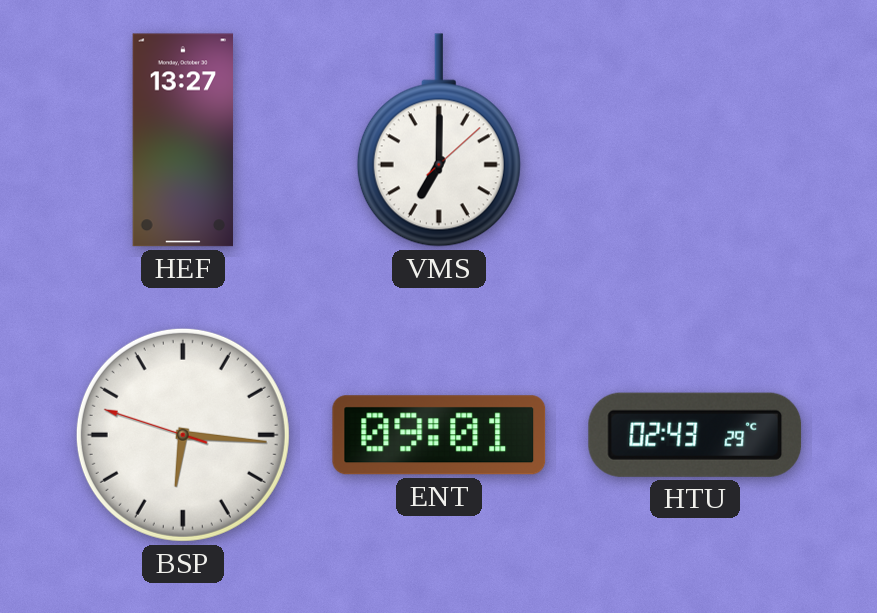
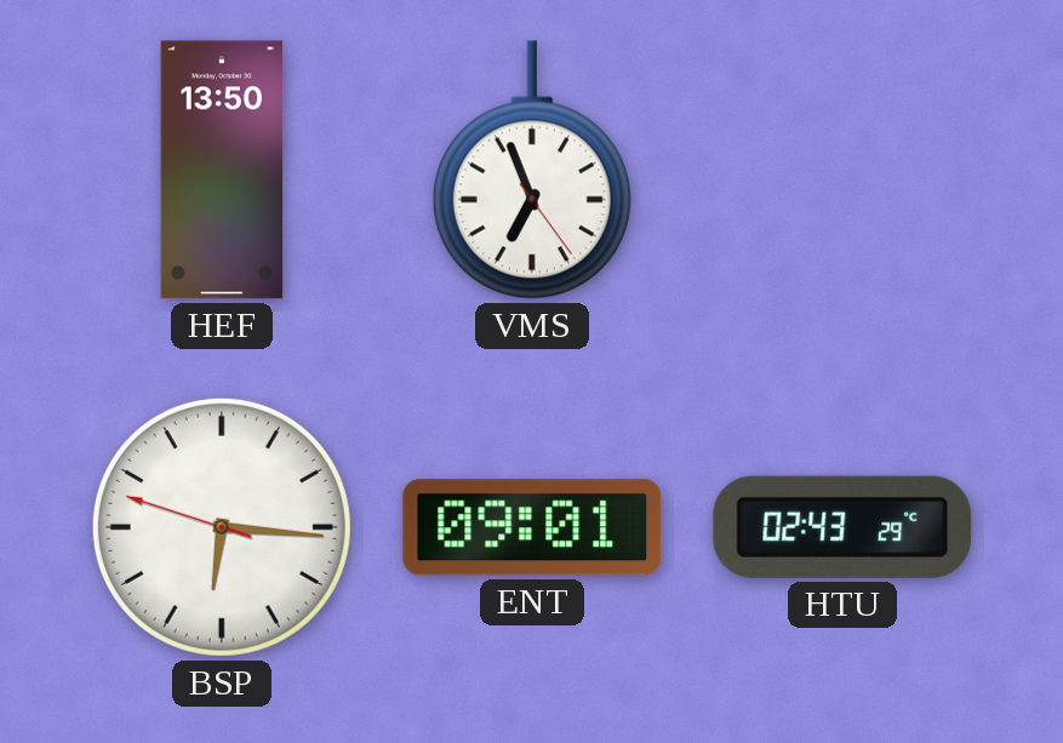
HEF: 13:27 -> 13:50 (221, 170)
VMS: 7:00 -> 6:56 (532, 170)
